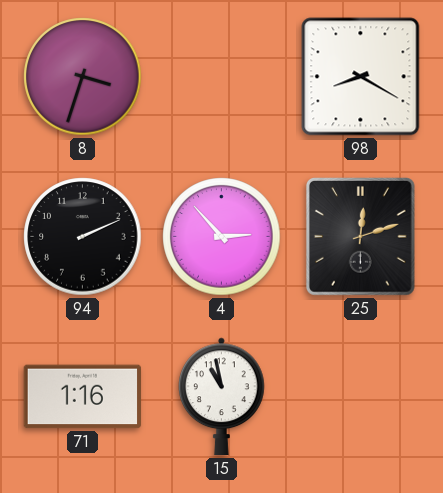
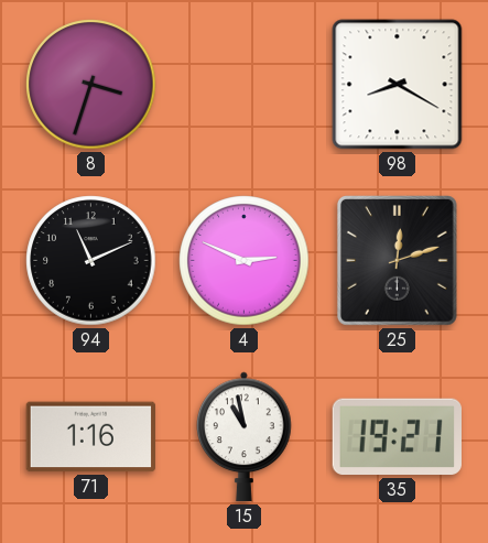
94: 2:11 -> 11:11 (91, 261)
4: 2:53 -> 2:49 (245, 261)
35: none -> 19:21 (397, 437)
